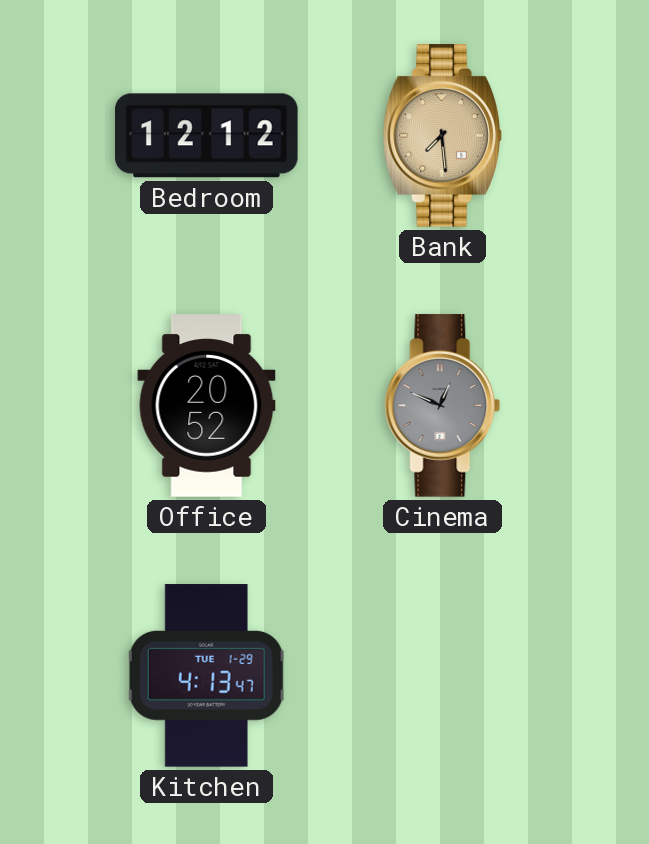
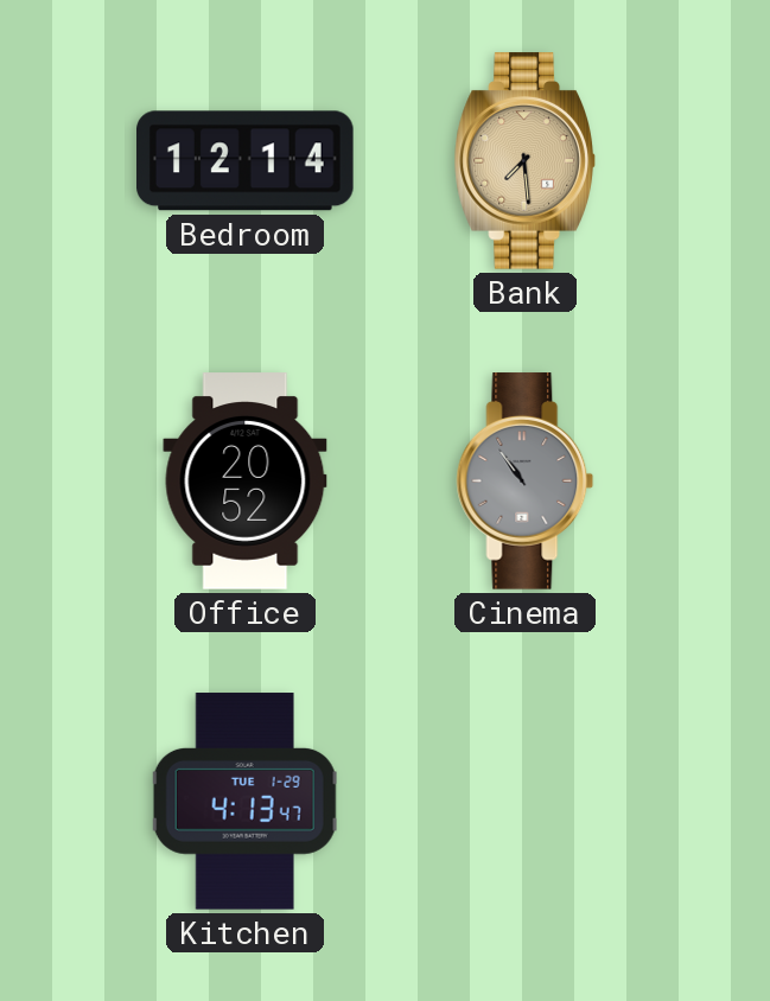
Bedroom: 12:12 -> 12:14 (246, 161)
Cinema: 12:49 -> 10:54 (526, 482)
